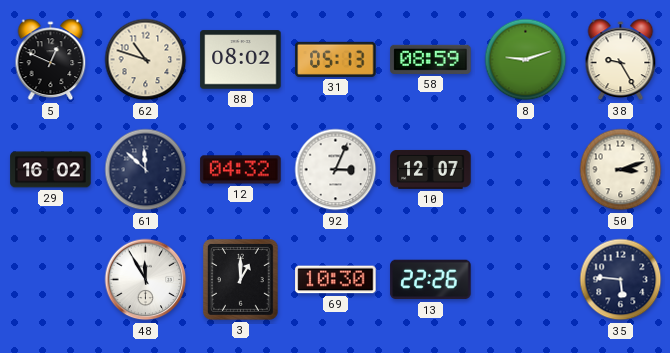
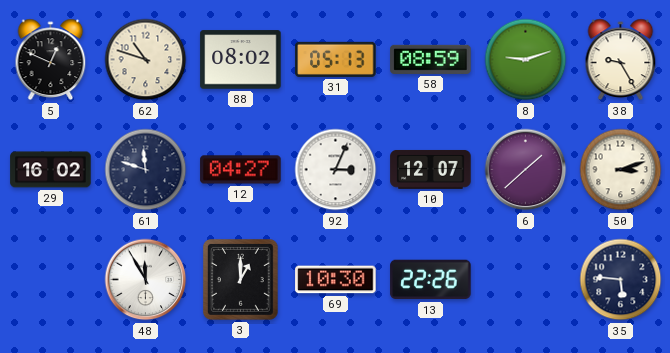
61: 11:52 -> 11:48 (146, 170)
12: 04:32 -> 04:27 (241, 170)
6: none -> 1:38 (526, 170)
